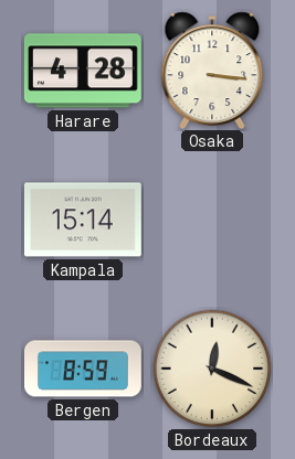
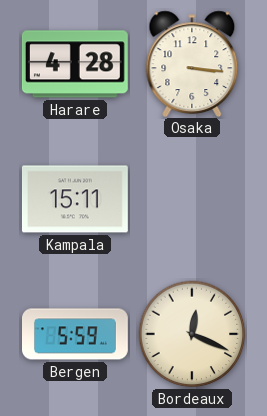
Kampala: 15:14 -> 15:11 (75, 199)
Bergen: 8:59 -> 5:59 (76, 334)
